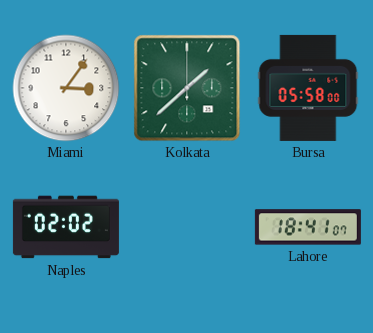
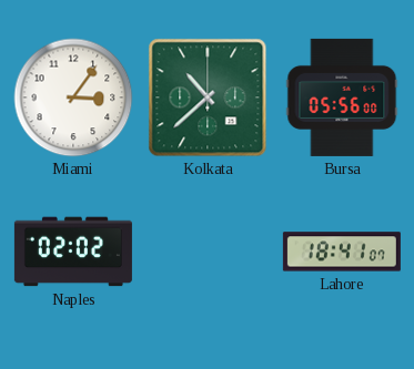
Kolkata: 1:38 -> 10:38 (208, 98)
Bursa: 05:58 -> 05:56 (342, 98)
